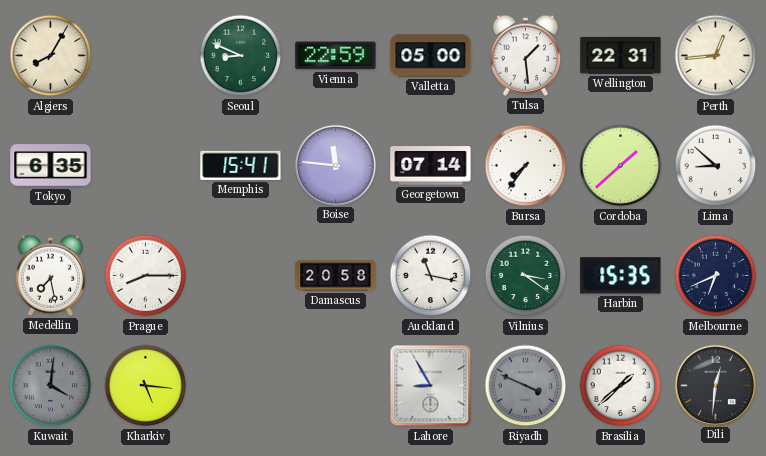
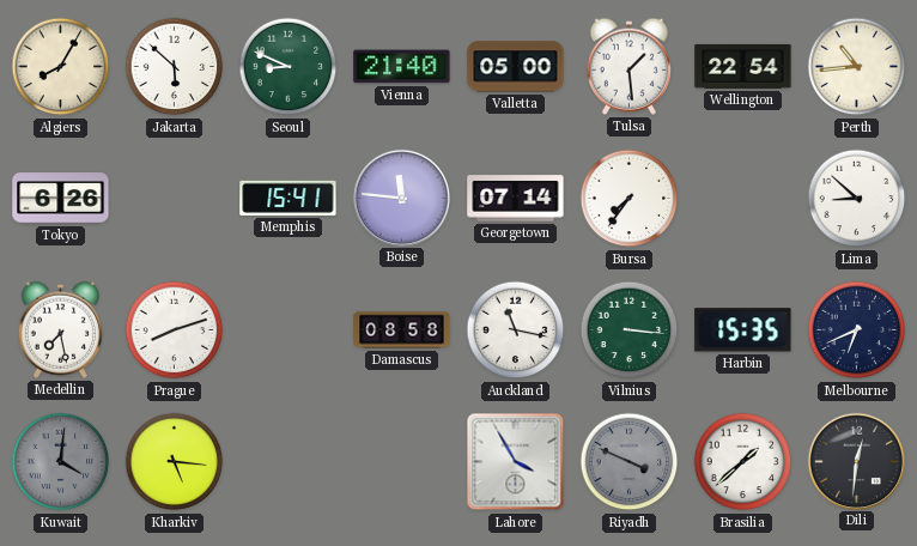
Jakarta: none -> 5:52 (175, 67)
Vienna: 22:59 -> 21:40 (402, 67)
Wellington: 22:31 -> 22:54 (743, 66)
Perth: 12:44 -> 10:44 (857, 67)
Tokyo: 6:35 -> 6:26 (61, 199)
Cordoba: 1:38 -> none (621, 166)
Prague: 8:15 -> 8:12 (175, 330)
Damascus: 20:58 -> 08:58 (402, 330)
Vilnius: 3:21 -> 3:16 (630, 330)
Lahore: 8:55 -> 3:55 (516, 462)
